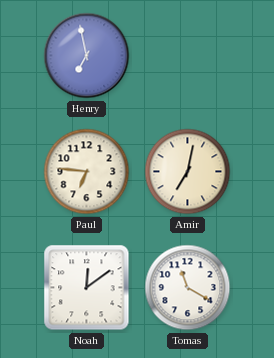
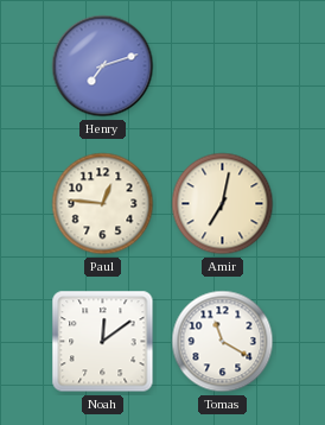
Henry: 6:58 -> 7:12 (103, 66)
Paul: 6:46 -> 12:46 (103, 204)
